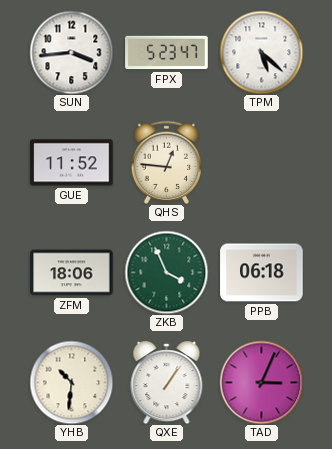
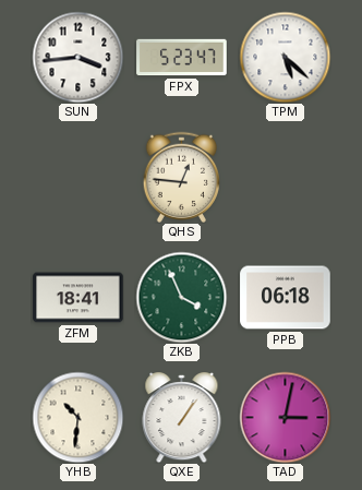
GUE: 11:52 -> none (72, 163)
ZFM: 18:06 -> 18:41 (79, 298)
TAD: 3:04 -> 3:02 (285, 417)
